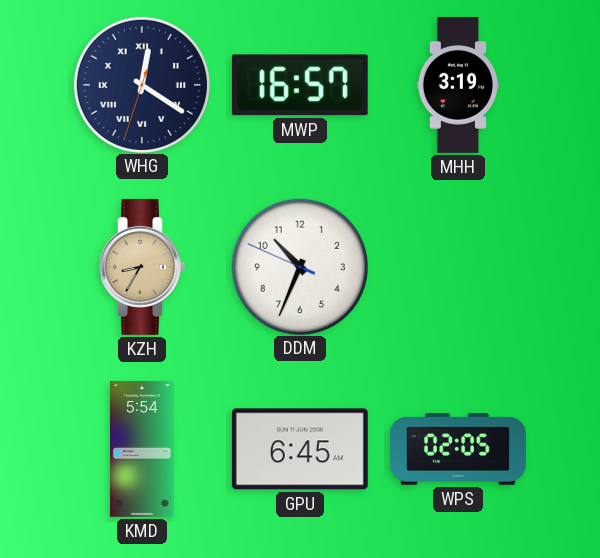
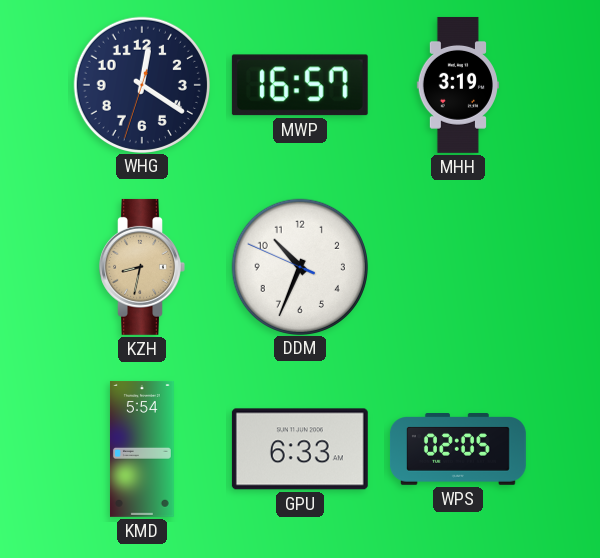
WHG numerals: Roman -> Arabic (141, 84)
KZH: 8:35 -> 8:32 (142, 267)
GPU: 6:45 -> 6:33 (300, 449)
